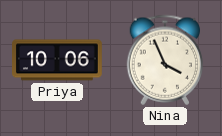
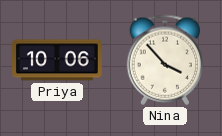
Nina: 3:56 -> 3:53 (165, 60)
